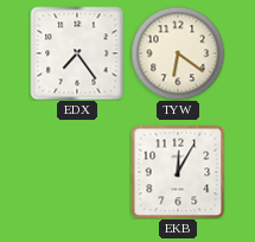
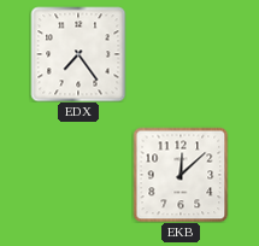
TYW: 6:21 -> none (178, 53)
EKB: 12:05 -> 12:08 (181, 175)
